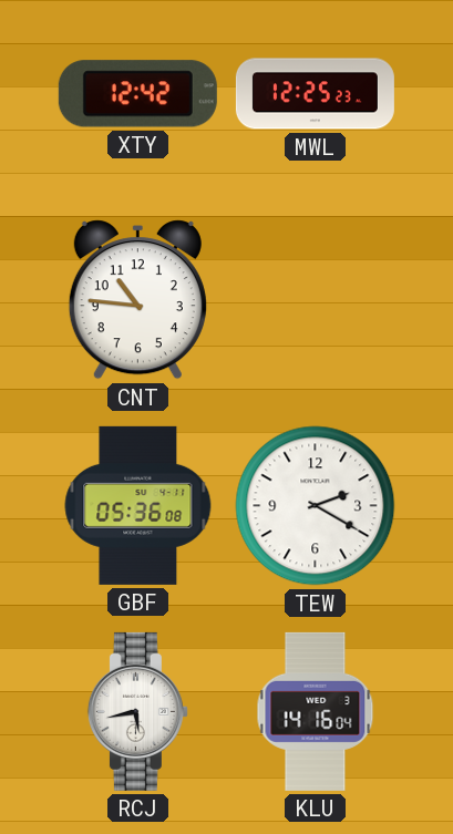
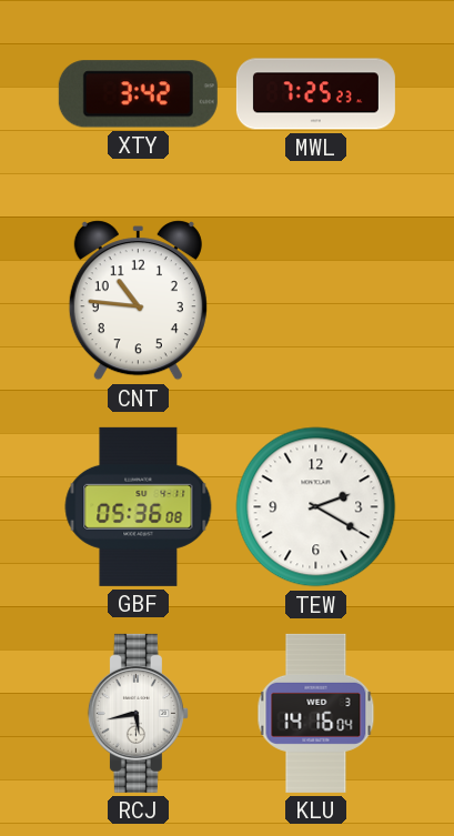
XTY: 12:42 -> 3:42 (138, 94)
MWL: 12:25 -> 7:25 (315, 94)
